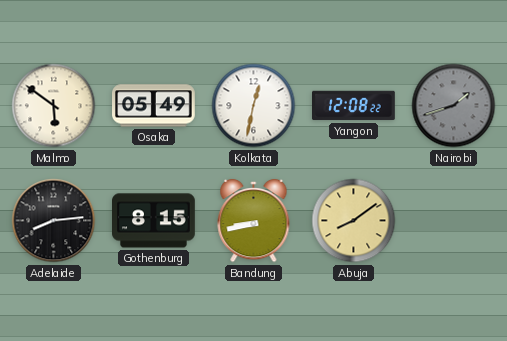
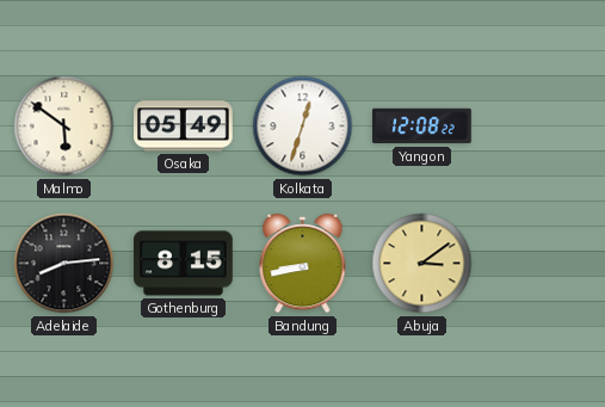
Kolkata: 12:32 -> 12:33 (303, 127)
Nairobi: 1:42 -> none (454, 106)
Abuja: 8:09 -> 3:09 (422, 264)
